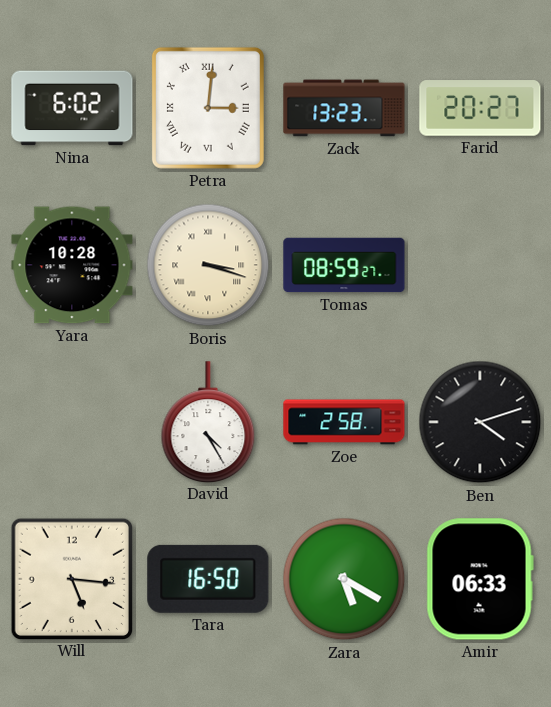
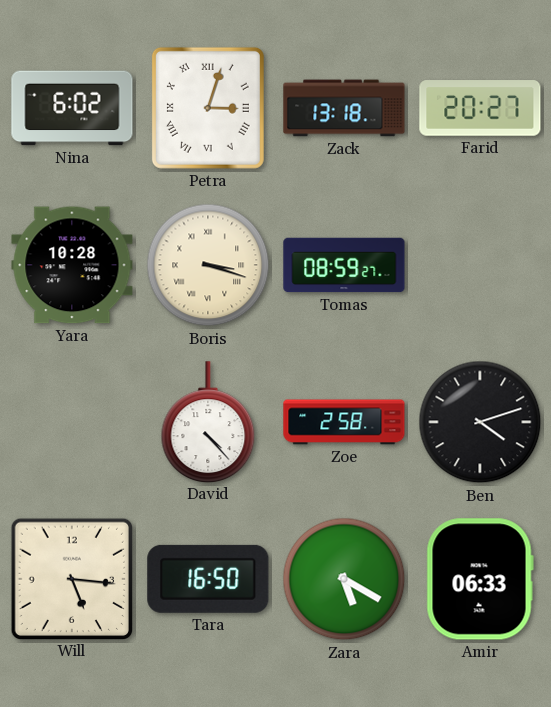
Petra: 3:01 -> 3:03 (208, 108)
Zack: 13:23 -> 13:18 (344, 108)
David: 4:25 -> 4:23 (208, 422)
